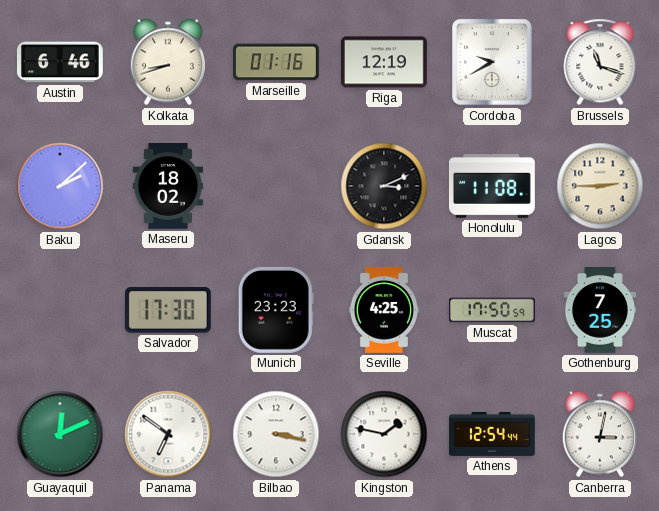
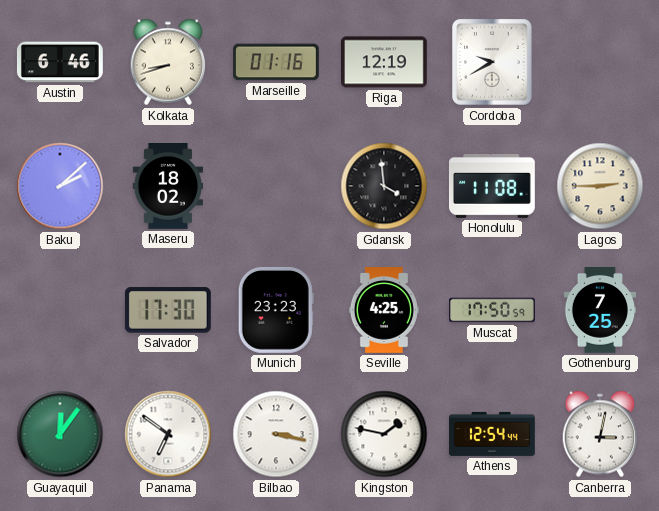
Brussels: 11:18 -> none (600, 62)
Gdansk: 3:11 -> 3:59 (384, 186)
Guayaquil: 12:11 -> 12:06 (60, 434)
